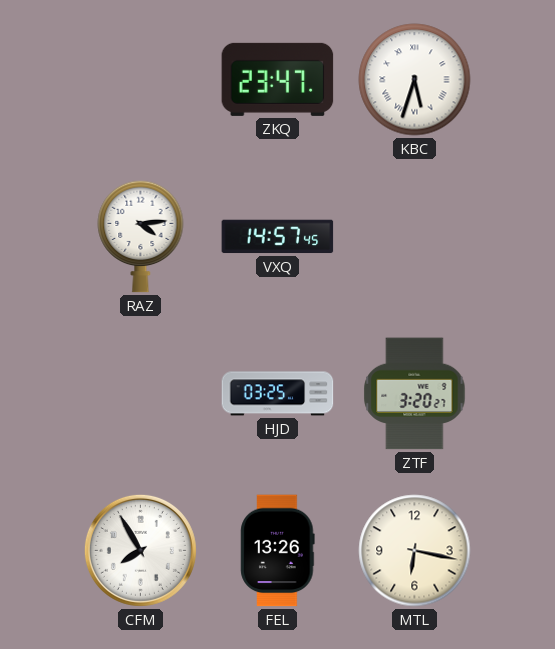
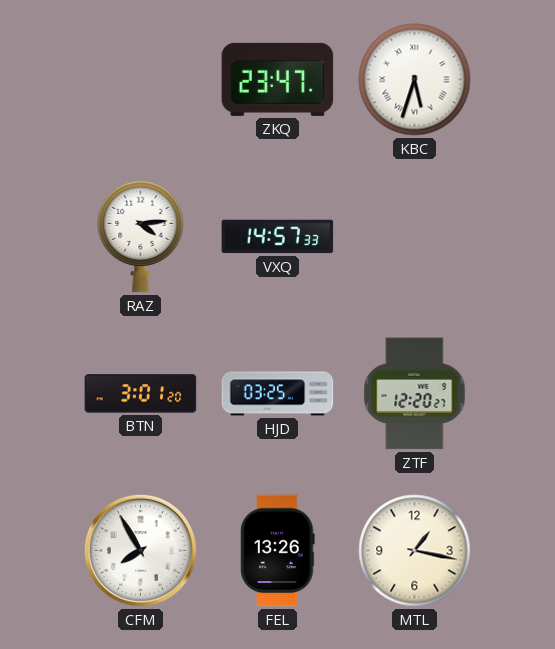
VXQ: 14:57:45 -> 14:57:33 (278, 237)
BTN: none -> 3:01 (141, 394)
ZTF: 3:20 -> 12:20 (415, 394)
MTL: 6:17 -> 1:17 (415, 551)
